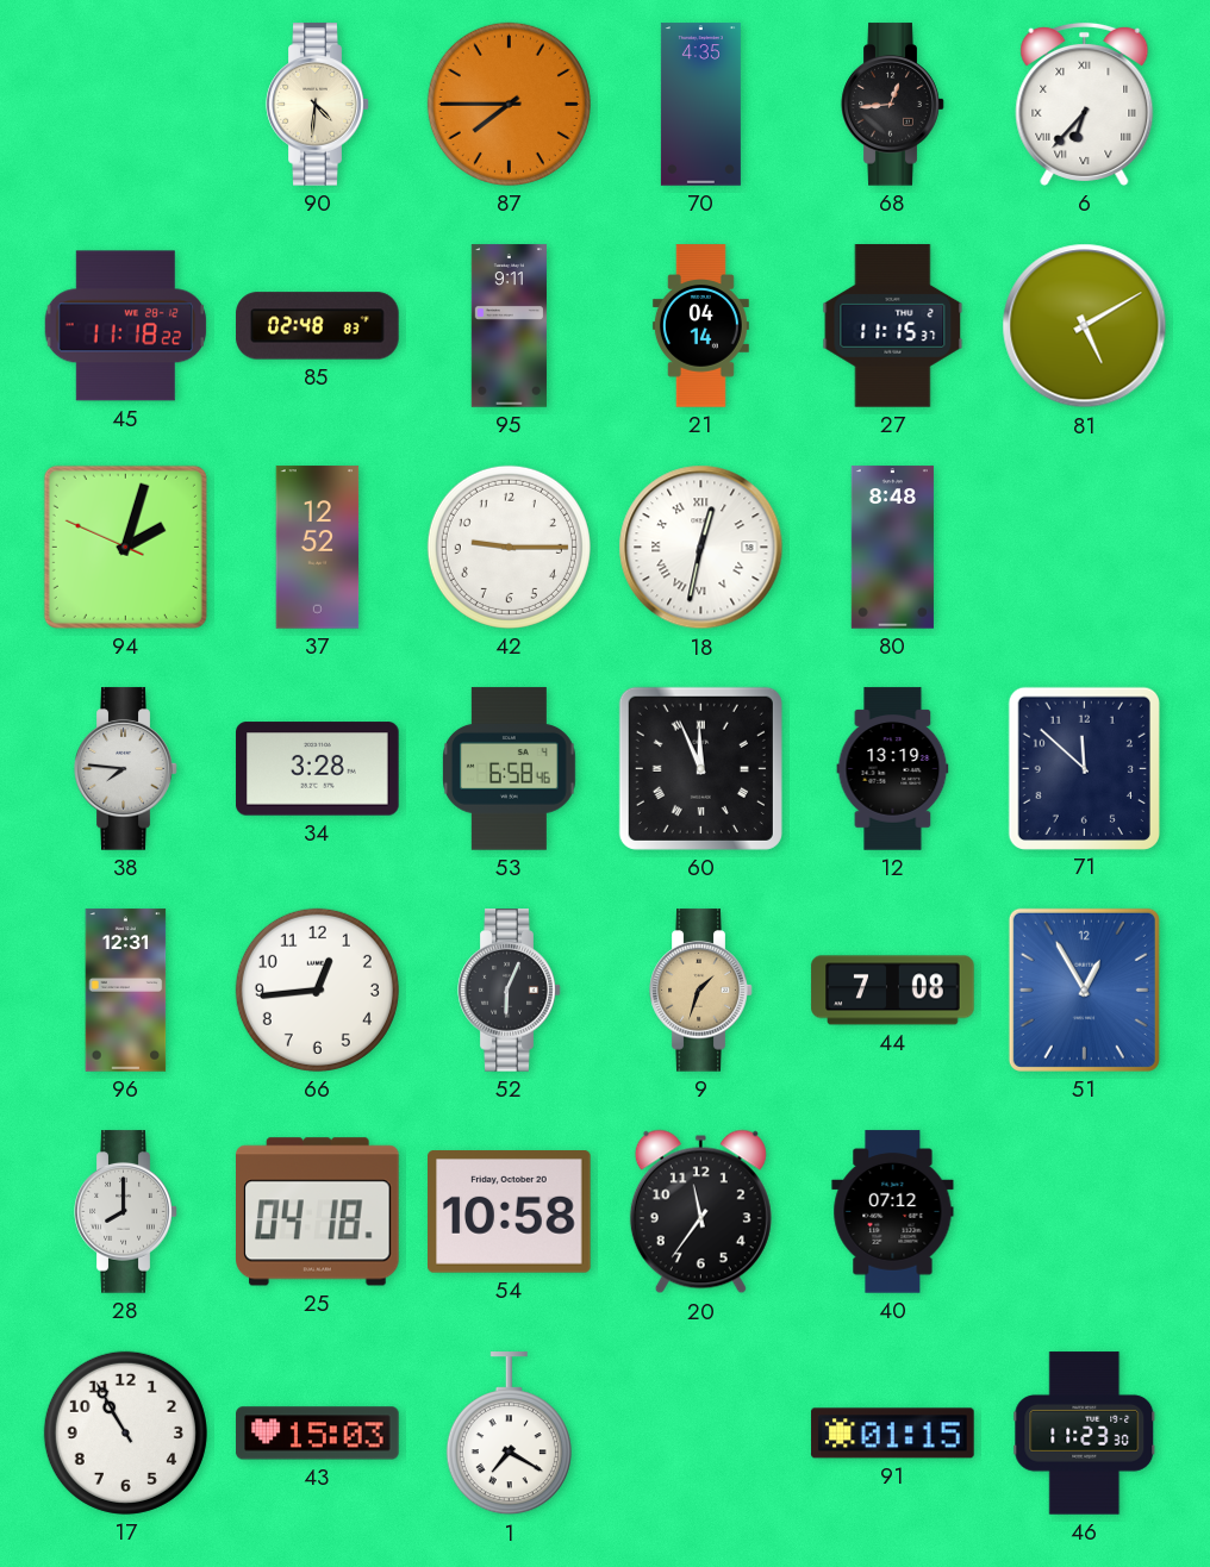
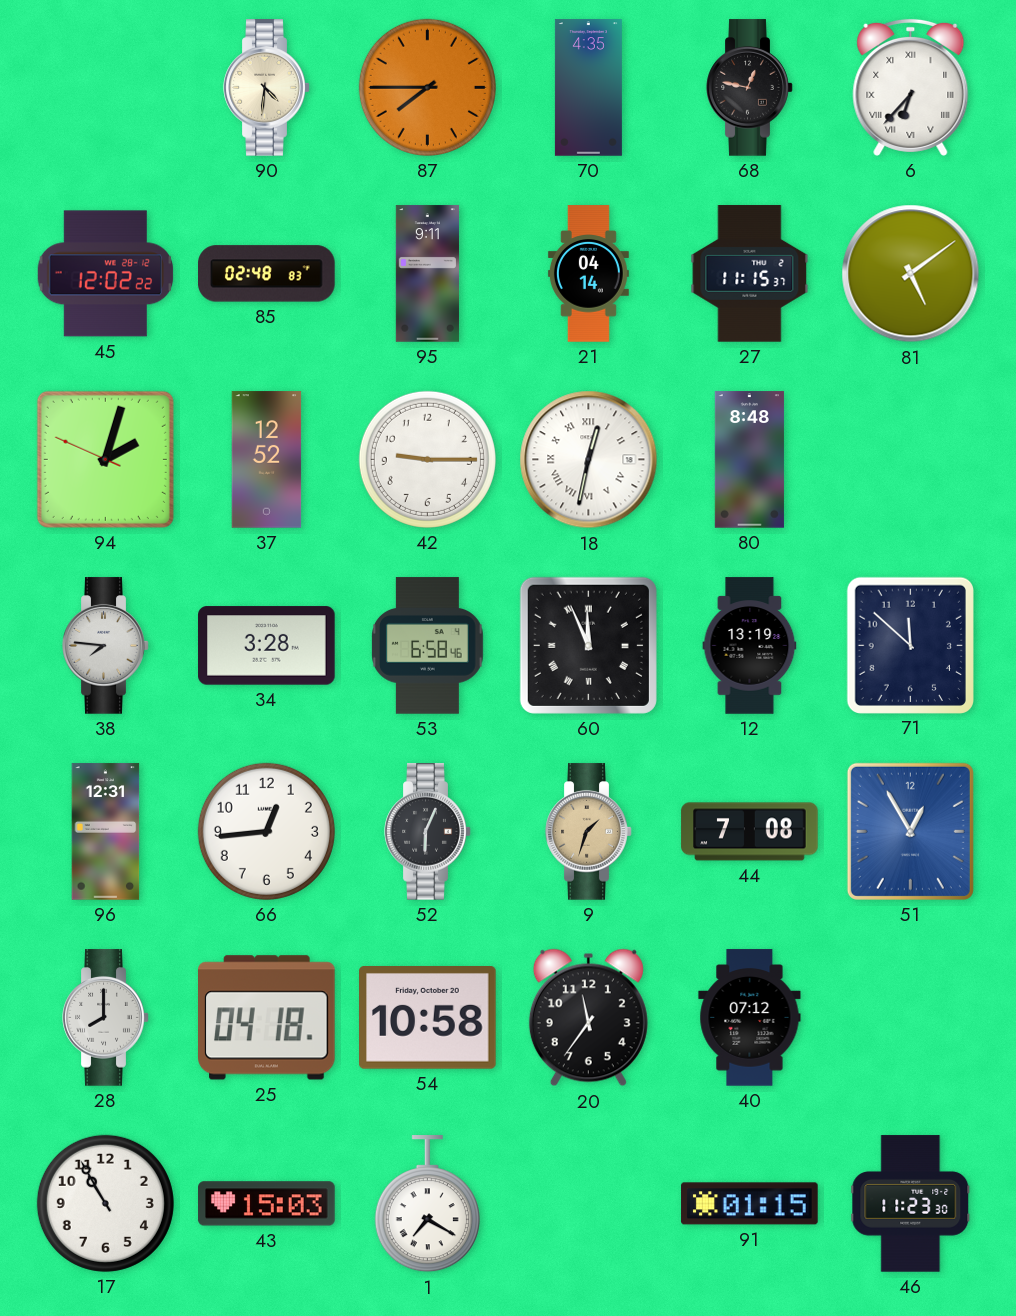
68: 12:44 -> 12:47 (750, 88)
45: 11:18 -> 12:02 (106, 274)
81: 5:10 -> 5:09 (911, 274)
